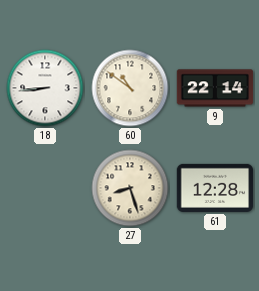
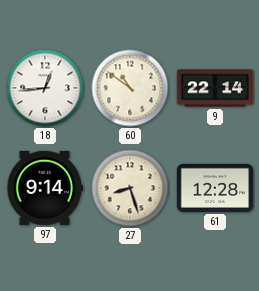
18: 8:44 -> 12:44 (45, 88)
97: none -> 9:14 (45, 188)
